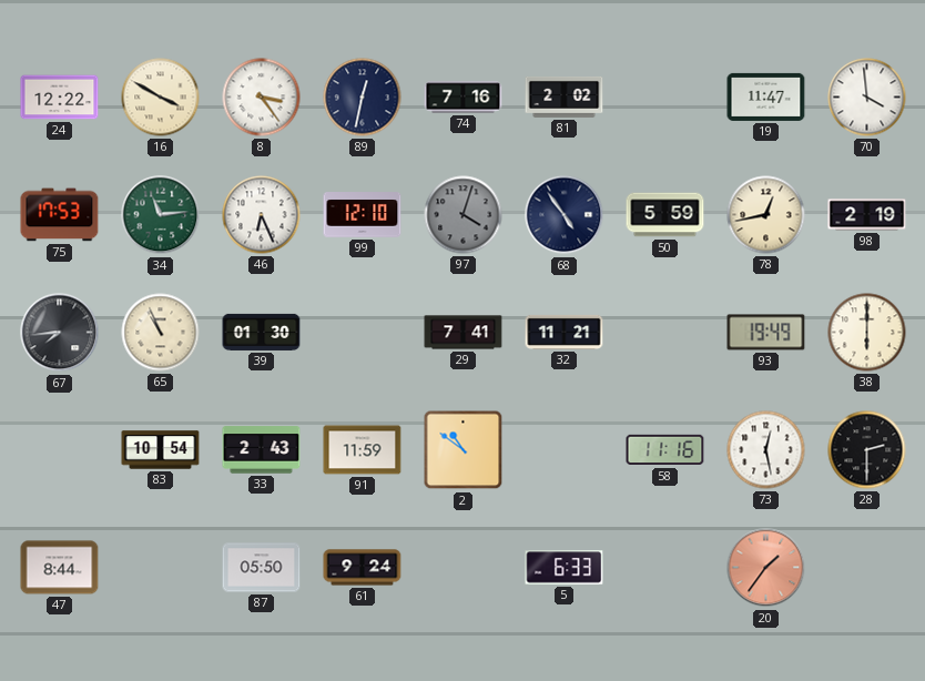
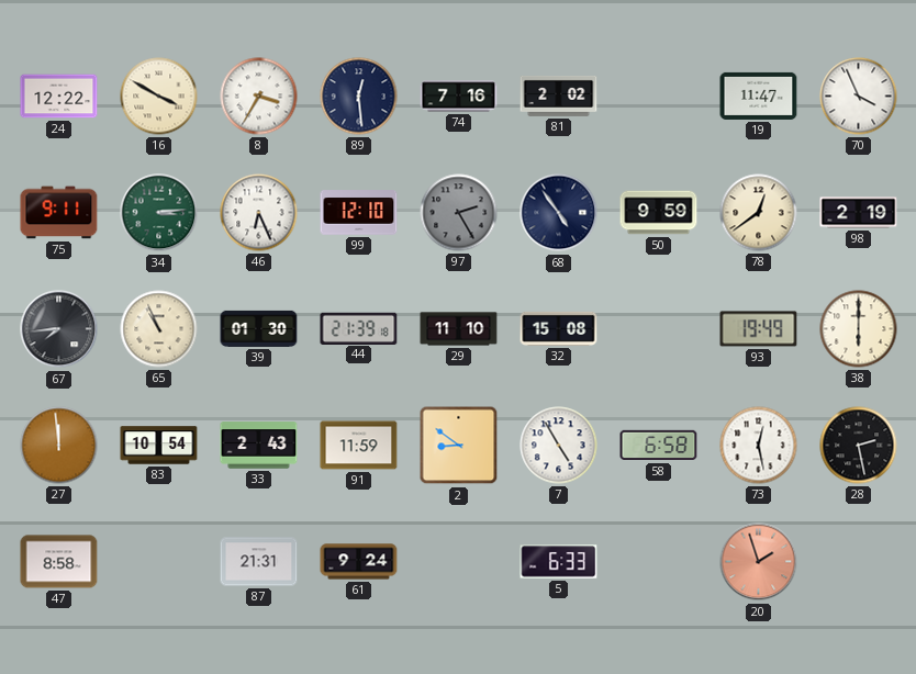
8: 3:24 -> 3:35 (259, 97)
89: 12:32 -> 12:29 (359, 97)
70: 3:59 -> 3:56 (859, 97)
75: 17:53 -> 9:11 (59, 213)
34: 11:14 -> 3:14 (159, 213)
97: 4:03 -> 2:25 (459, 213)
50: 5:59 -> 9:59 (659, 213)
78: 12:43 -> 12:39 (759, 213)
44: none -> 21:39 (359, 328)
29: 7:41 -> 11:10 (459, 329)
32: 11:21 -> 15:08 (559, 328)
27: none -> 11:59 (59, 446)
2: 10:51 -> 8:51 (459, 446)
7: none -> 4:55 (559, 446)
58: 11:16 -> 6:58 (659, 446)
28: 2:30 -> 2:28 (859, 446)
47: 8:44 -> 8:58 (59, 562)
87: 05:50 -> 21:31 (259, 562)
20: 1:36 -> 1:57 (759, 562)
